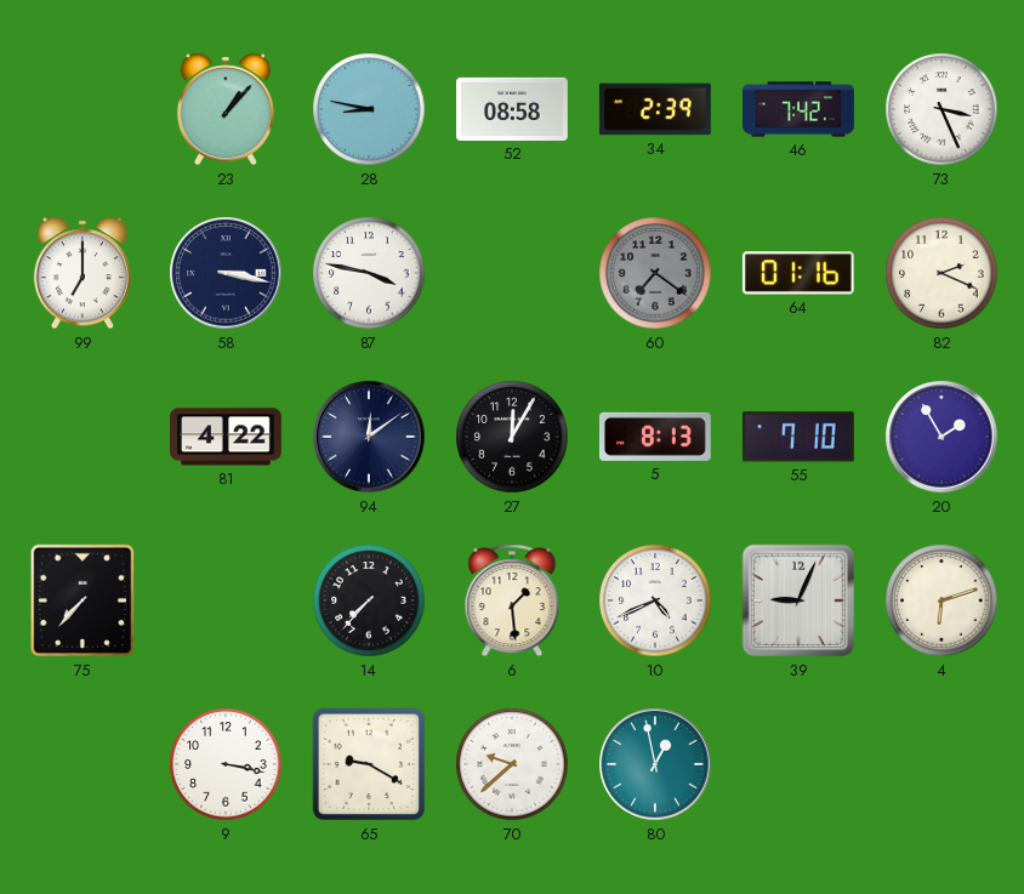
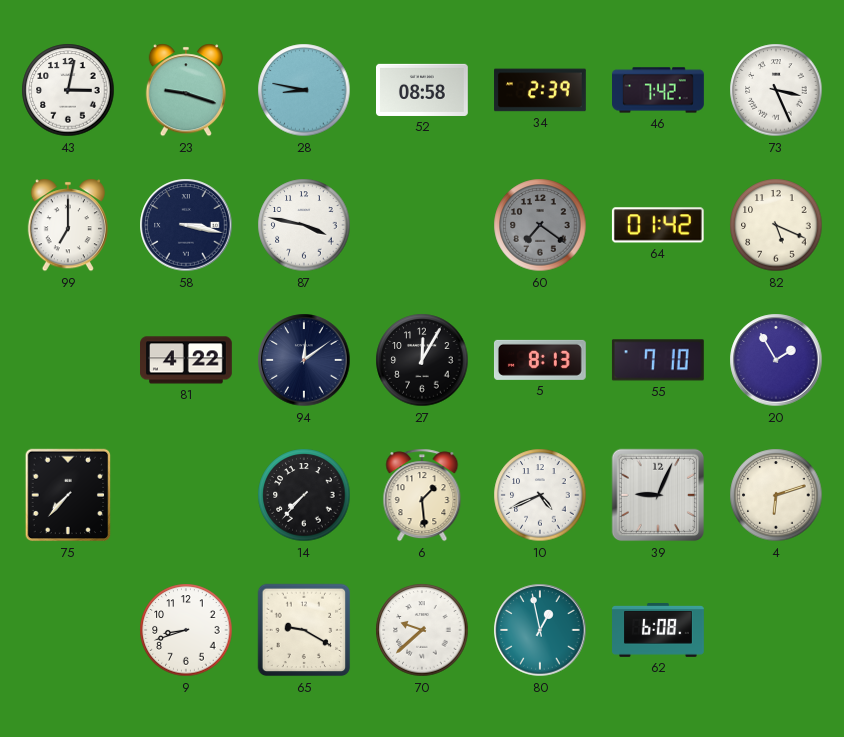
43: none -> 3:02 (68, 90)
23: 1:07 -> 9:18 (186, 90)
64: 01:16 -> 01:42 (658, 225)
82: 2:19 -> 5:19 (776, 225)
9: 3:17 -> 8:42 (186, 630)
62: none -> 6:08 (659, 631)
